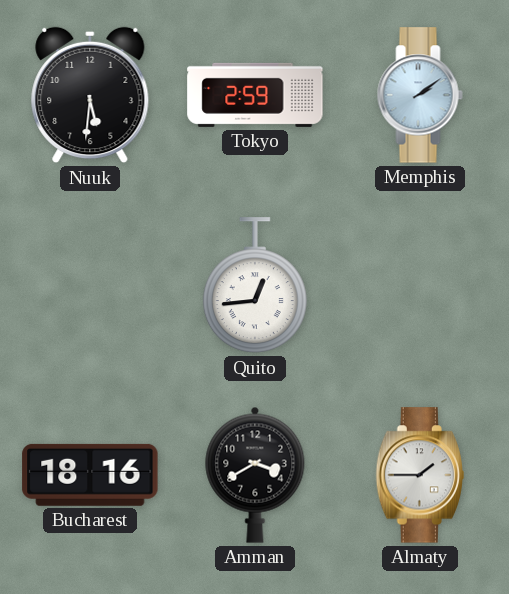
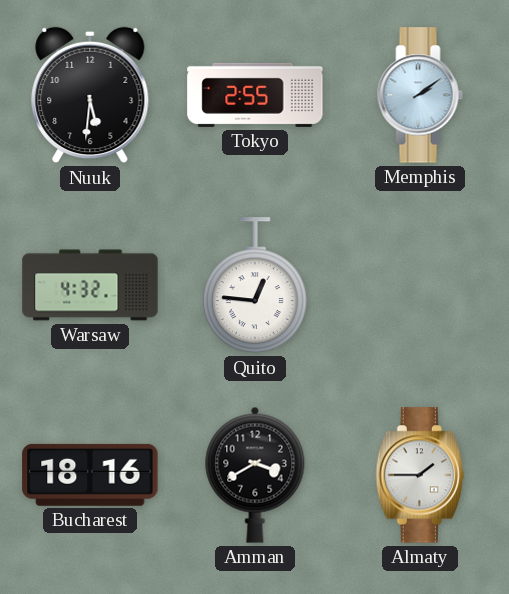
Tokyo: 2:59 -> 2:55 (255, 95)
Warsaw: none -> 4:32 (90, 285)
Quito: 12:44 -> 12:46 (255, 286)
